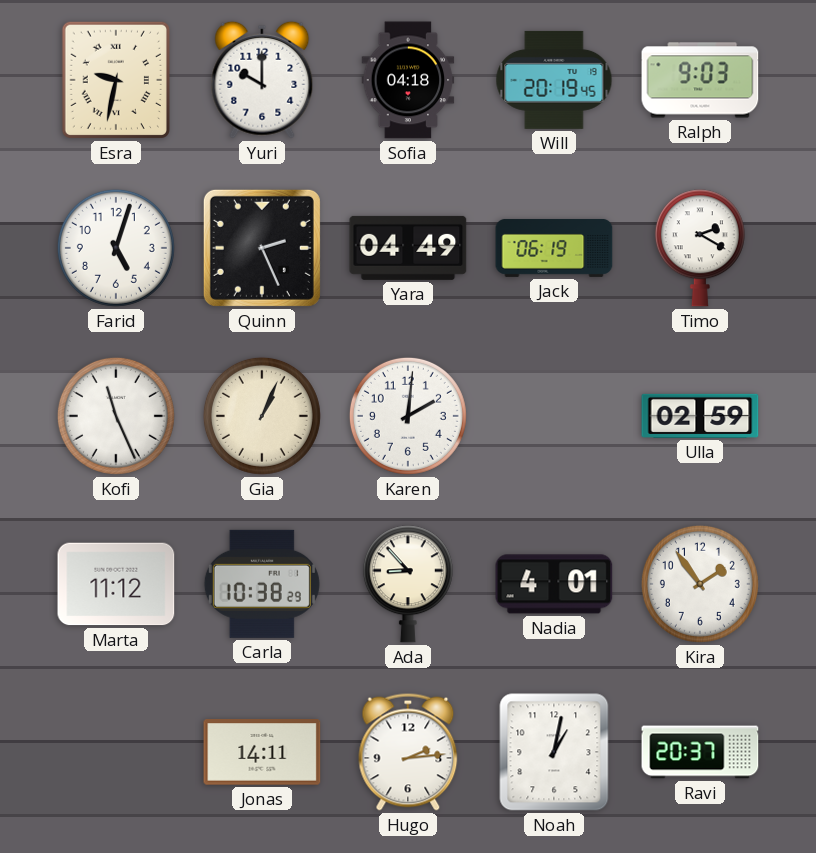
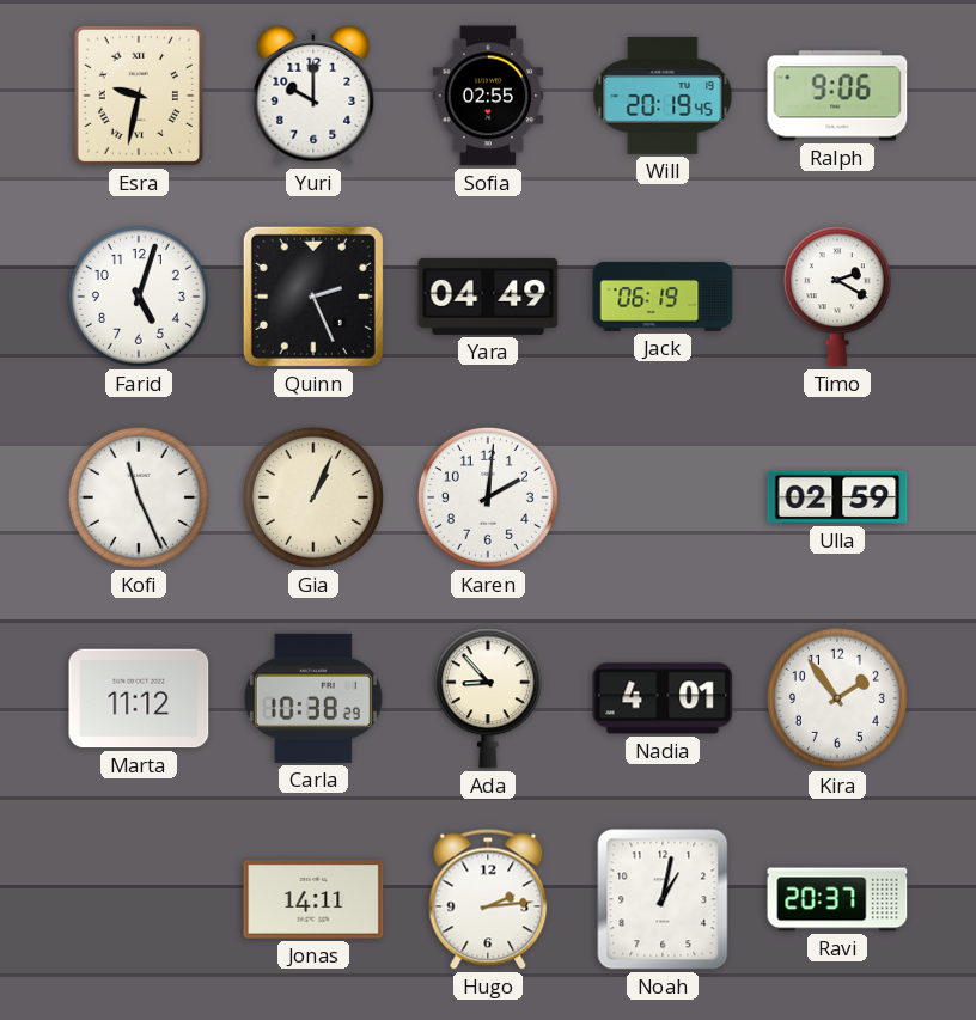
Sofia: 04:18 -> 02:55 (488, 96)
Ralph: 9:03 -> 9:06 (837, 96)
